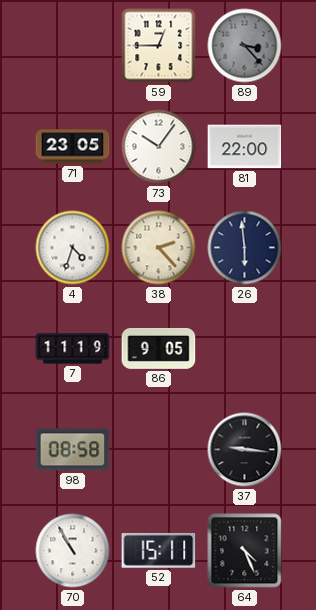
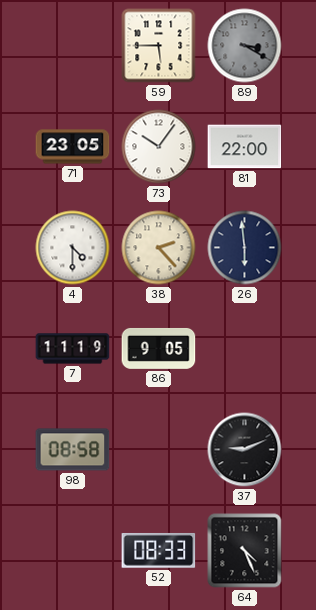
59: 12:45 -> 5:45 (159, 46)
89: 3:23 -> 3:20 (245, 46)
4: 4:33 -> 4:30 (73, 248)
37: 9:16 -> 9:11 (245, 450)
70: 10:55 -> none (73, 551)
52: 15:11 -> 08:33 (159, 550)
